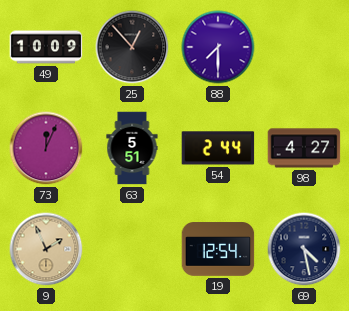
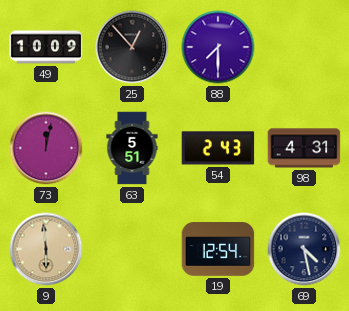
73: 12:04 -> 12:02 (46, 148)
54: 2:44 -> 2:43 (218, 148)
98: 4:27 -> 4:31 (304, 148)
9: 1:56 -> 5:59 (46, 249)
